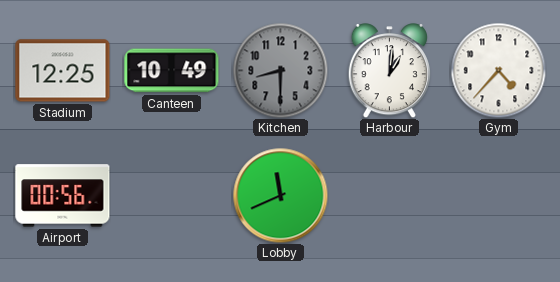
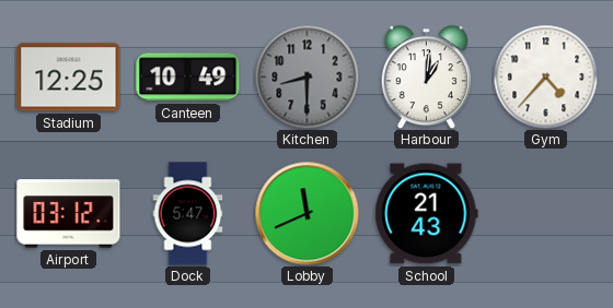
Airport: 00:56 -> 03:12 (69, 214)
Dock: none -> 5:47 (188, 214)
School: none -> 21:43 (427, 214)
